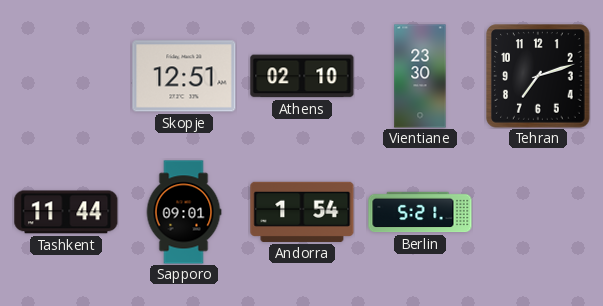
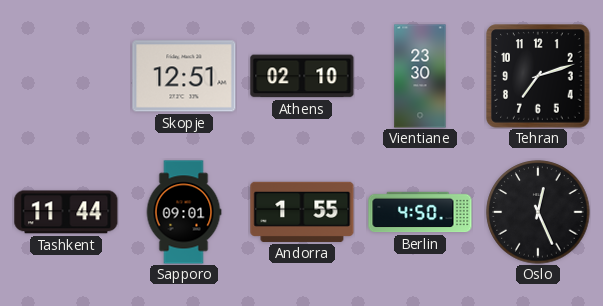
Andorra: 1:54 -> 1:55 (302, 212)
Berlin: 5:21 -> 4:50 (420, 212)
Oslo: none -> 12:26 (538, 212)
